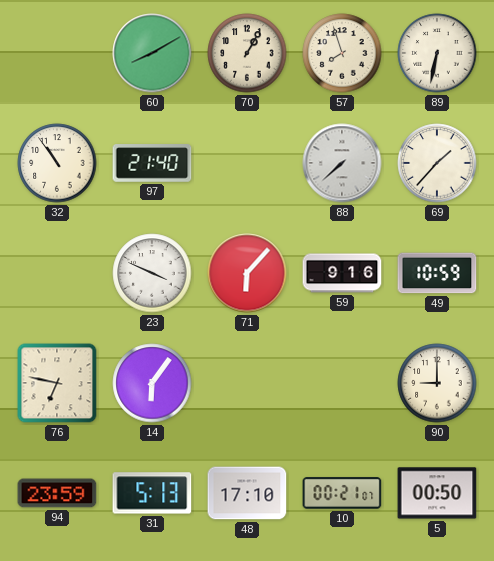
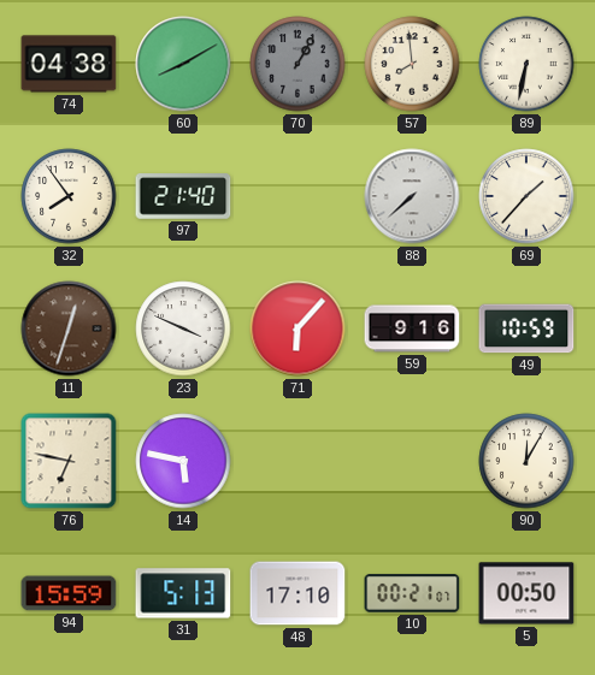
74: none -> 04:38 (69, 64)
70 dial: cream -> grey (297, 64)
57: 7:57 -> 7:59 (412, 64)
32: 10:54 -> 7:54 (69, 196)
11: none -> 12:33 (69, 328)
14: 6:06 -> 5:47 (183, 461)
90: 9:00 -> 12:05 (526, 461)
94: 23:59 -> 15:59 (69, 593)
